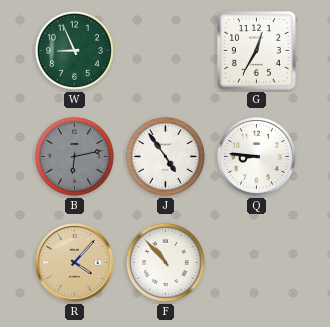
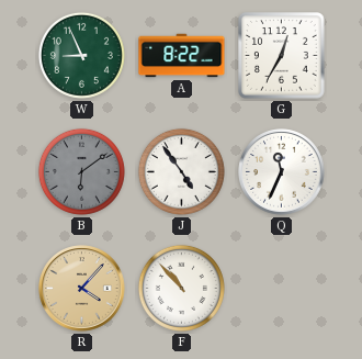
A: none -> 8:22 (182, 56)
B: 6:13 -> 6:09 (81, 171)
Q: 8:46 -> 11:34 (282, 172)
